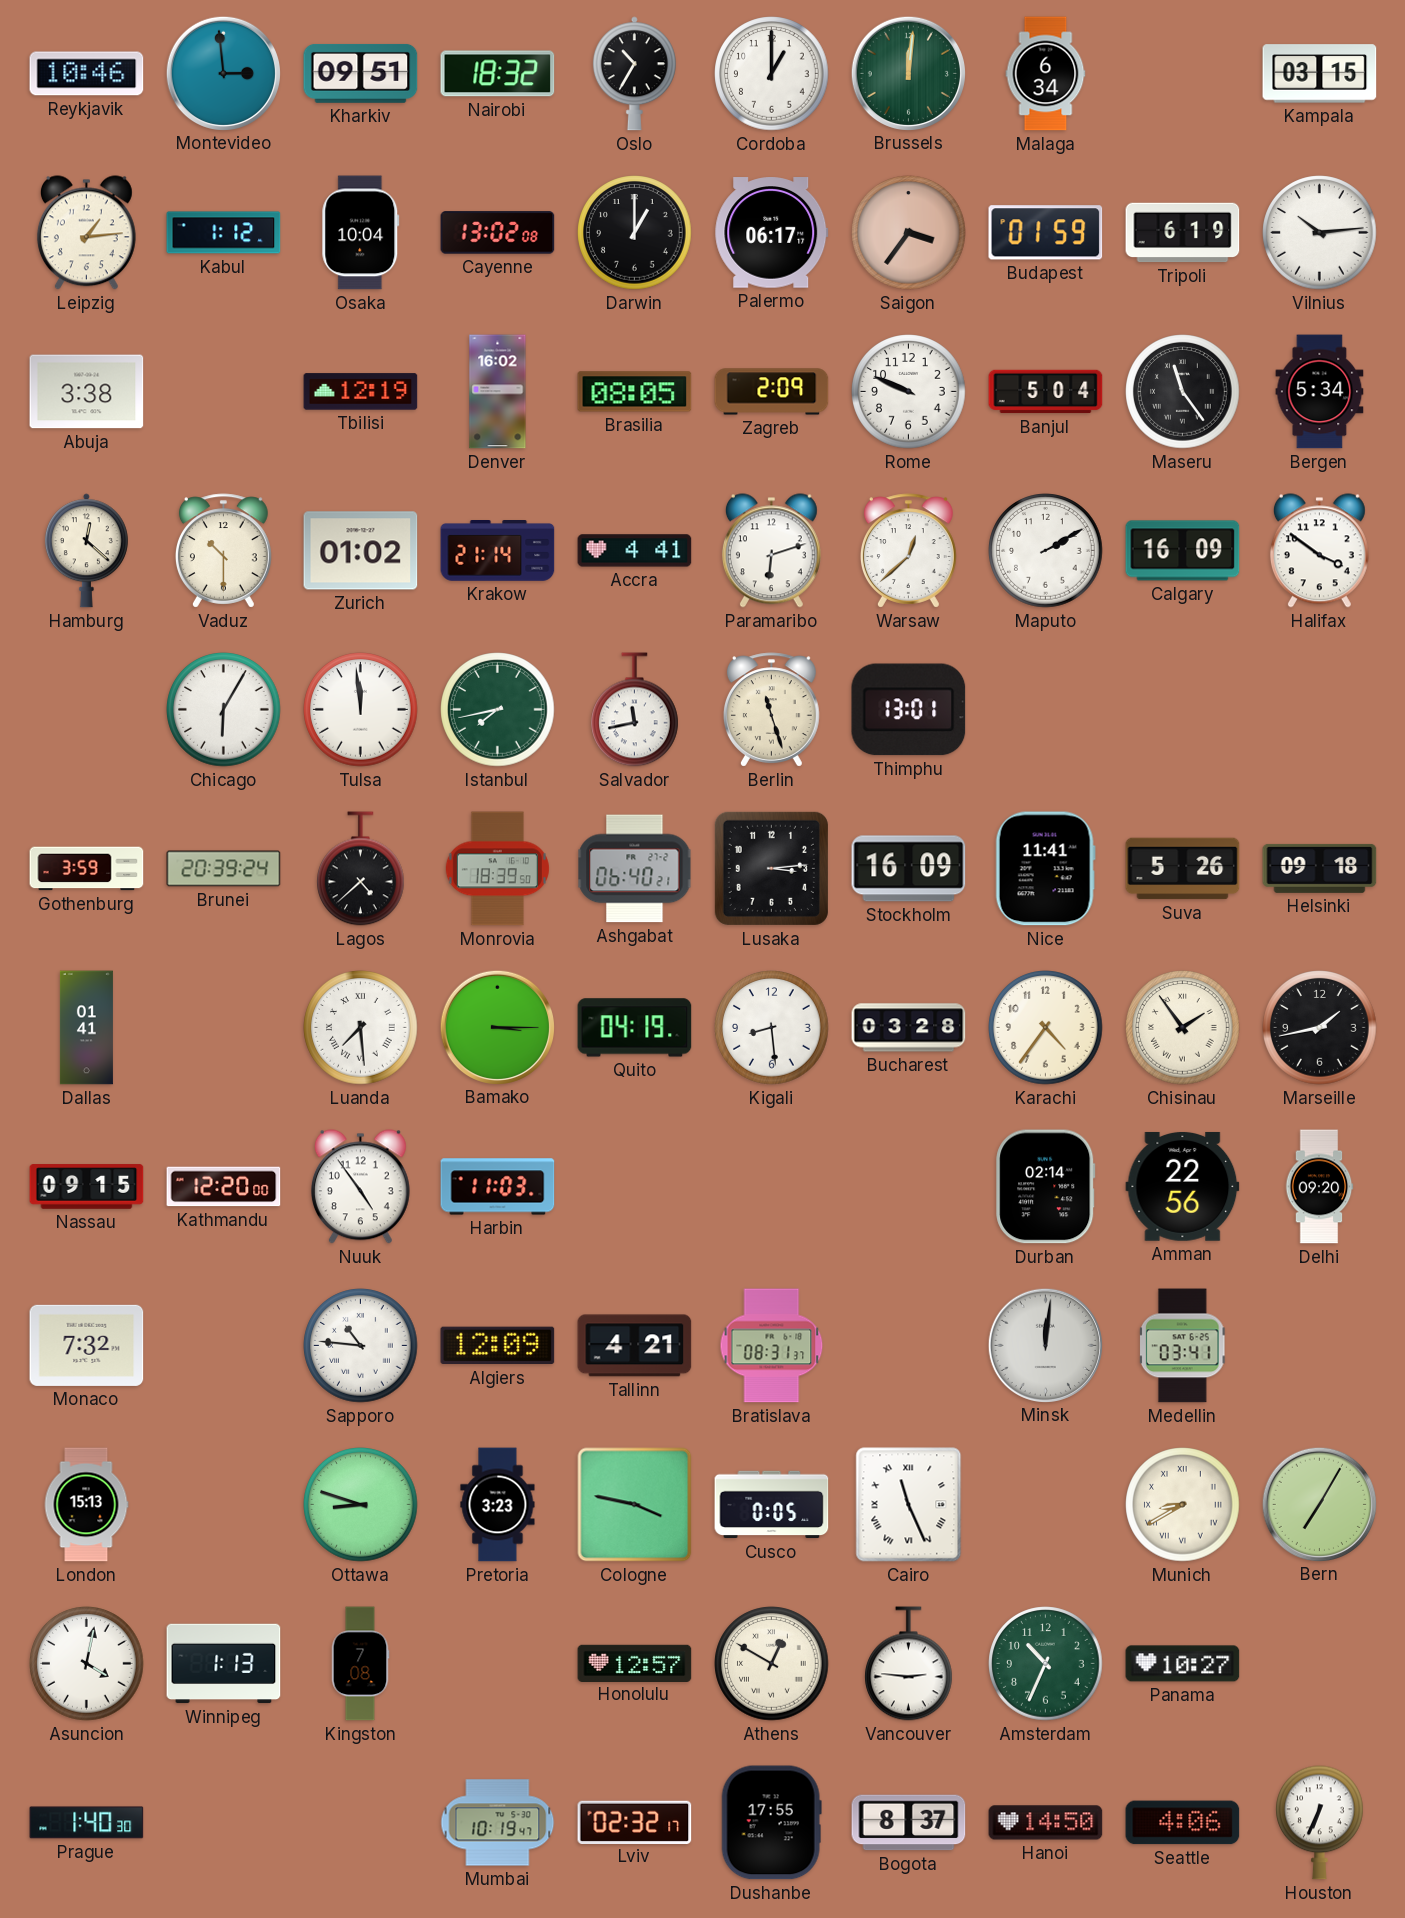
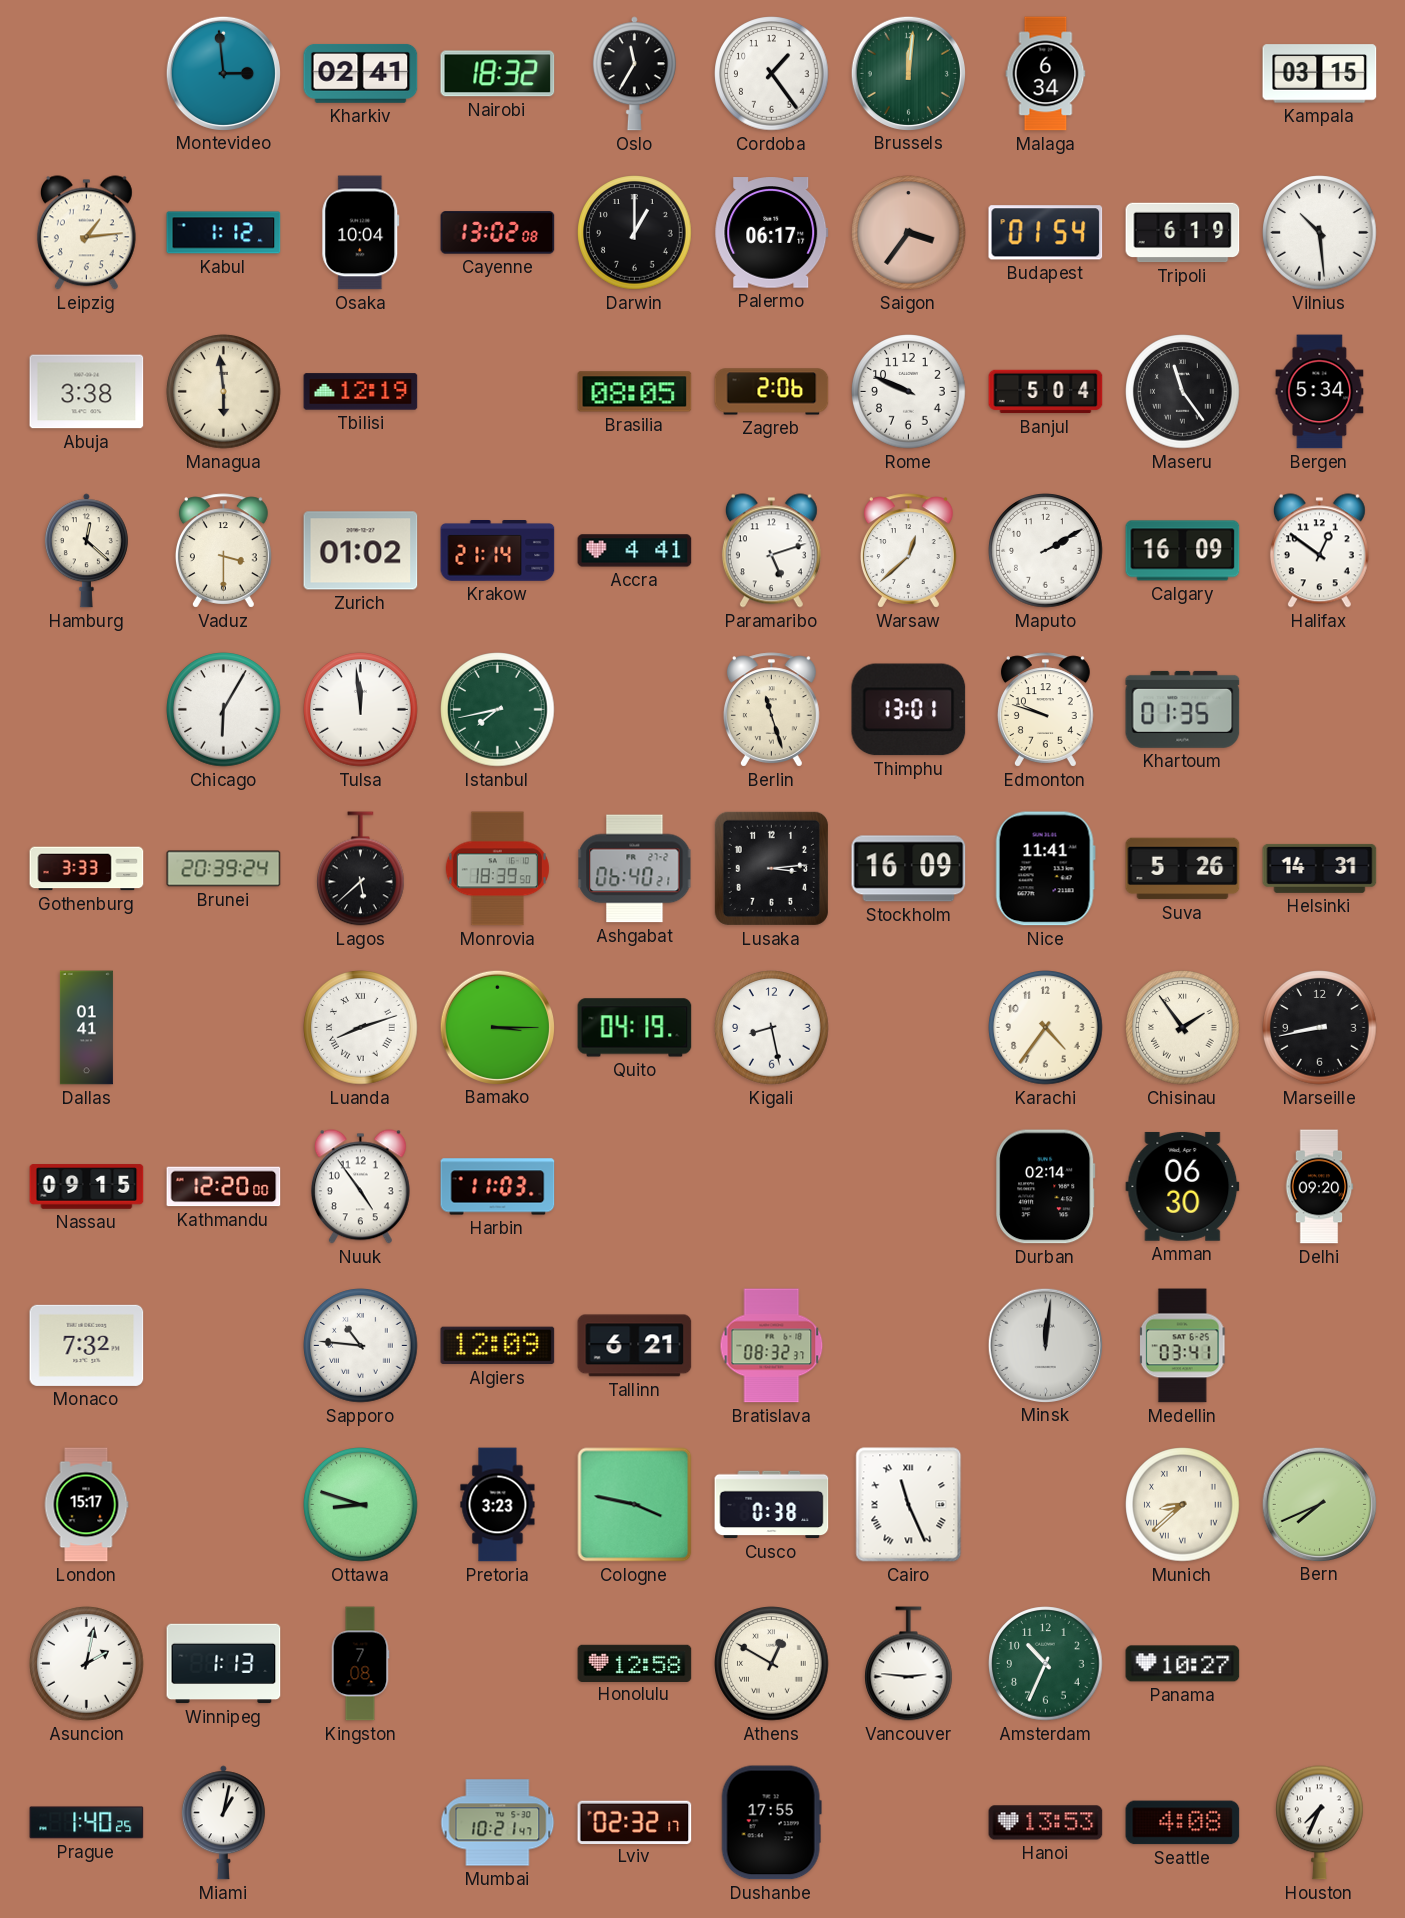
Reykjavik: 10:46 -> none (87, 74)
Kharkiv: 09:51 -> 02:41 (361, 73)
Oslo: 10:35 -> 11:35 (634, 74)
Cordoba: 1:00 -> 1:24 (772, 74)
Budapest: 01:59 -> 01:54 (1046, 233)
Vilnius: 10:14 -> 10:29 (1320, 233)
Managua: none -> 5:59 (224, 392)
Denver: 16:02 -> none (498, 392)
Zagreb: 2:09 -> 2:06 (772, 392)
Vaduz: 10:30 -> 3:30 (223, 551)
Paramaribo: 6:12 -> 5:12 (771, 551)
Halifax: 3:51 -> 12:51 (1319, 551)
Salvador: 11:43 -> none (635, 710)
Edmonton: none -> 9:48 (1045, 710)
Khartoum: none -> 01:35 (1183, 709)
Gothenburg: 3:59 -> 3:33 (87, 869)
Lagos: 4:38 -> 5:38 (361, 869)
Helsinki: 09:18 -> 14:31 (1320, 868)
Luanda: 7:29 -> 8:12 (361, 1028)
Kigali: 8:29 -> 8:28 (772, 1028)
Bucharest: 03:28 -> none (909, 1028)
Marseille: 1:43 -> 8:43 (1320, 1028)
Amman: 22:56 -> 06:30 (1183, 1186)
Tallinn: 4:21 -> 6:21 (635, 1346)
Bratislava: 08:31 -> 08:32 (772, 1346)
London: 15:13 -> 15:17 (86, 1505)
Cusco: 0:05 -> 0:38 (772, 1505)
Munich: 8:40 -> 8:38 (1183, 1505)
Bern: 7:05 -> 7:41 (1319, 1504)
Asuncion: 4:02 -> 2:02 (87, 1664)
Honolulu: 12:57 -> 12:58 (635, 1663)
Prague: 1:40:30 -> 1:40:25 (87, 1823)
Miami: none -> 1:02 (223, 1823)
Mumbai: 10:19 -> 10:21 (498, 1823)
Bogota: 8:37 -> none (909, 1823)
Hanoi: 14:50 -> 13:53 (1046, 1823)
Seattle: 4:06 -> 4:08 (1183, 1823)
Houston: 6:34 -> 7:34 (1320, 1823)
